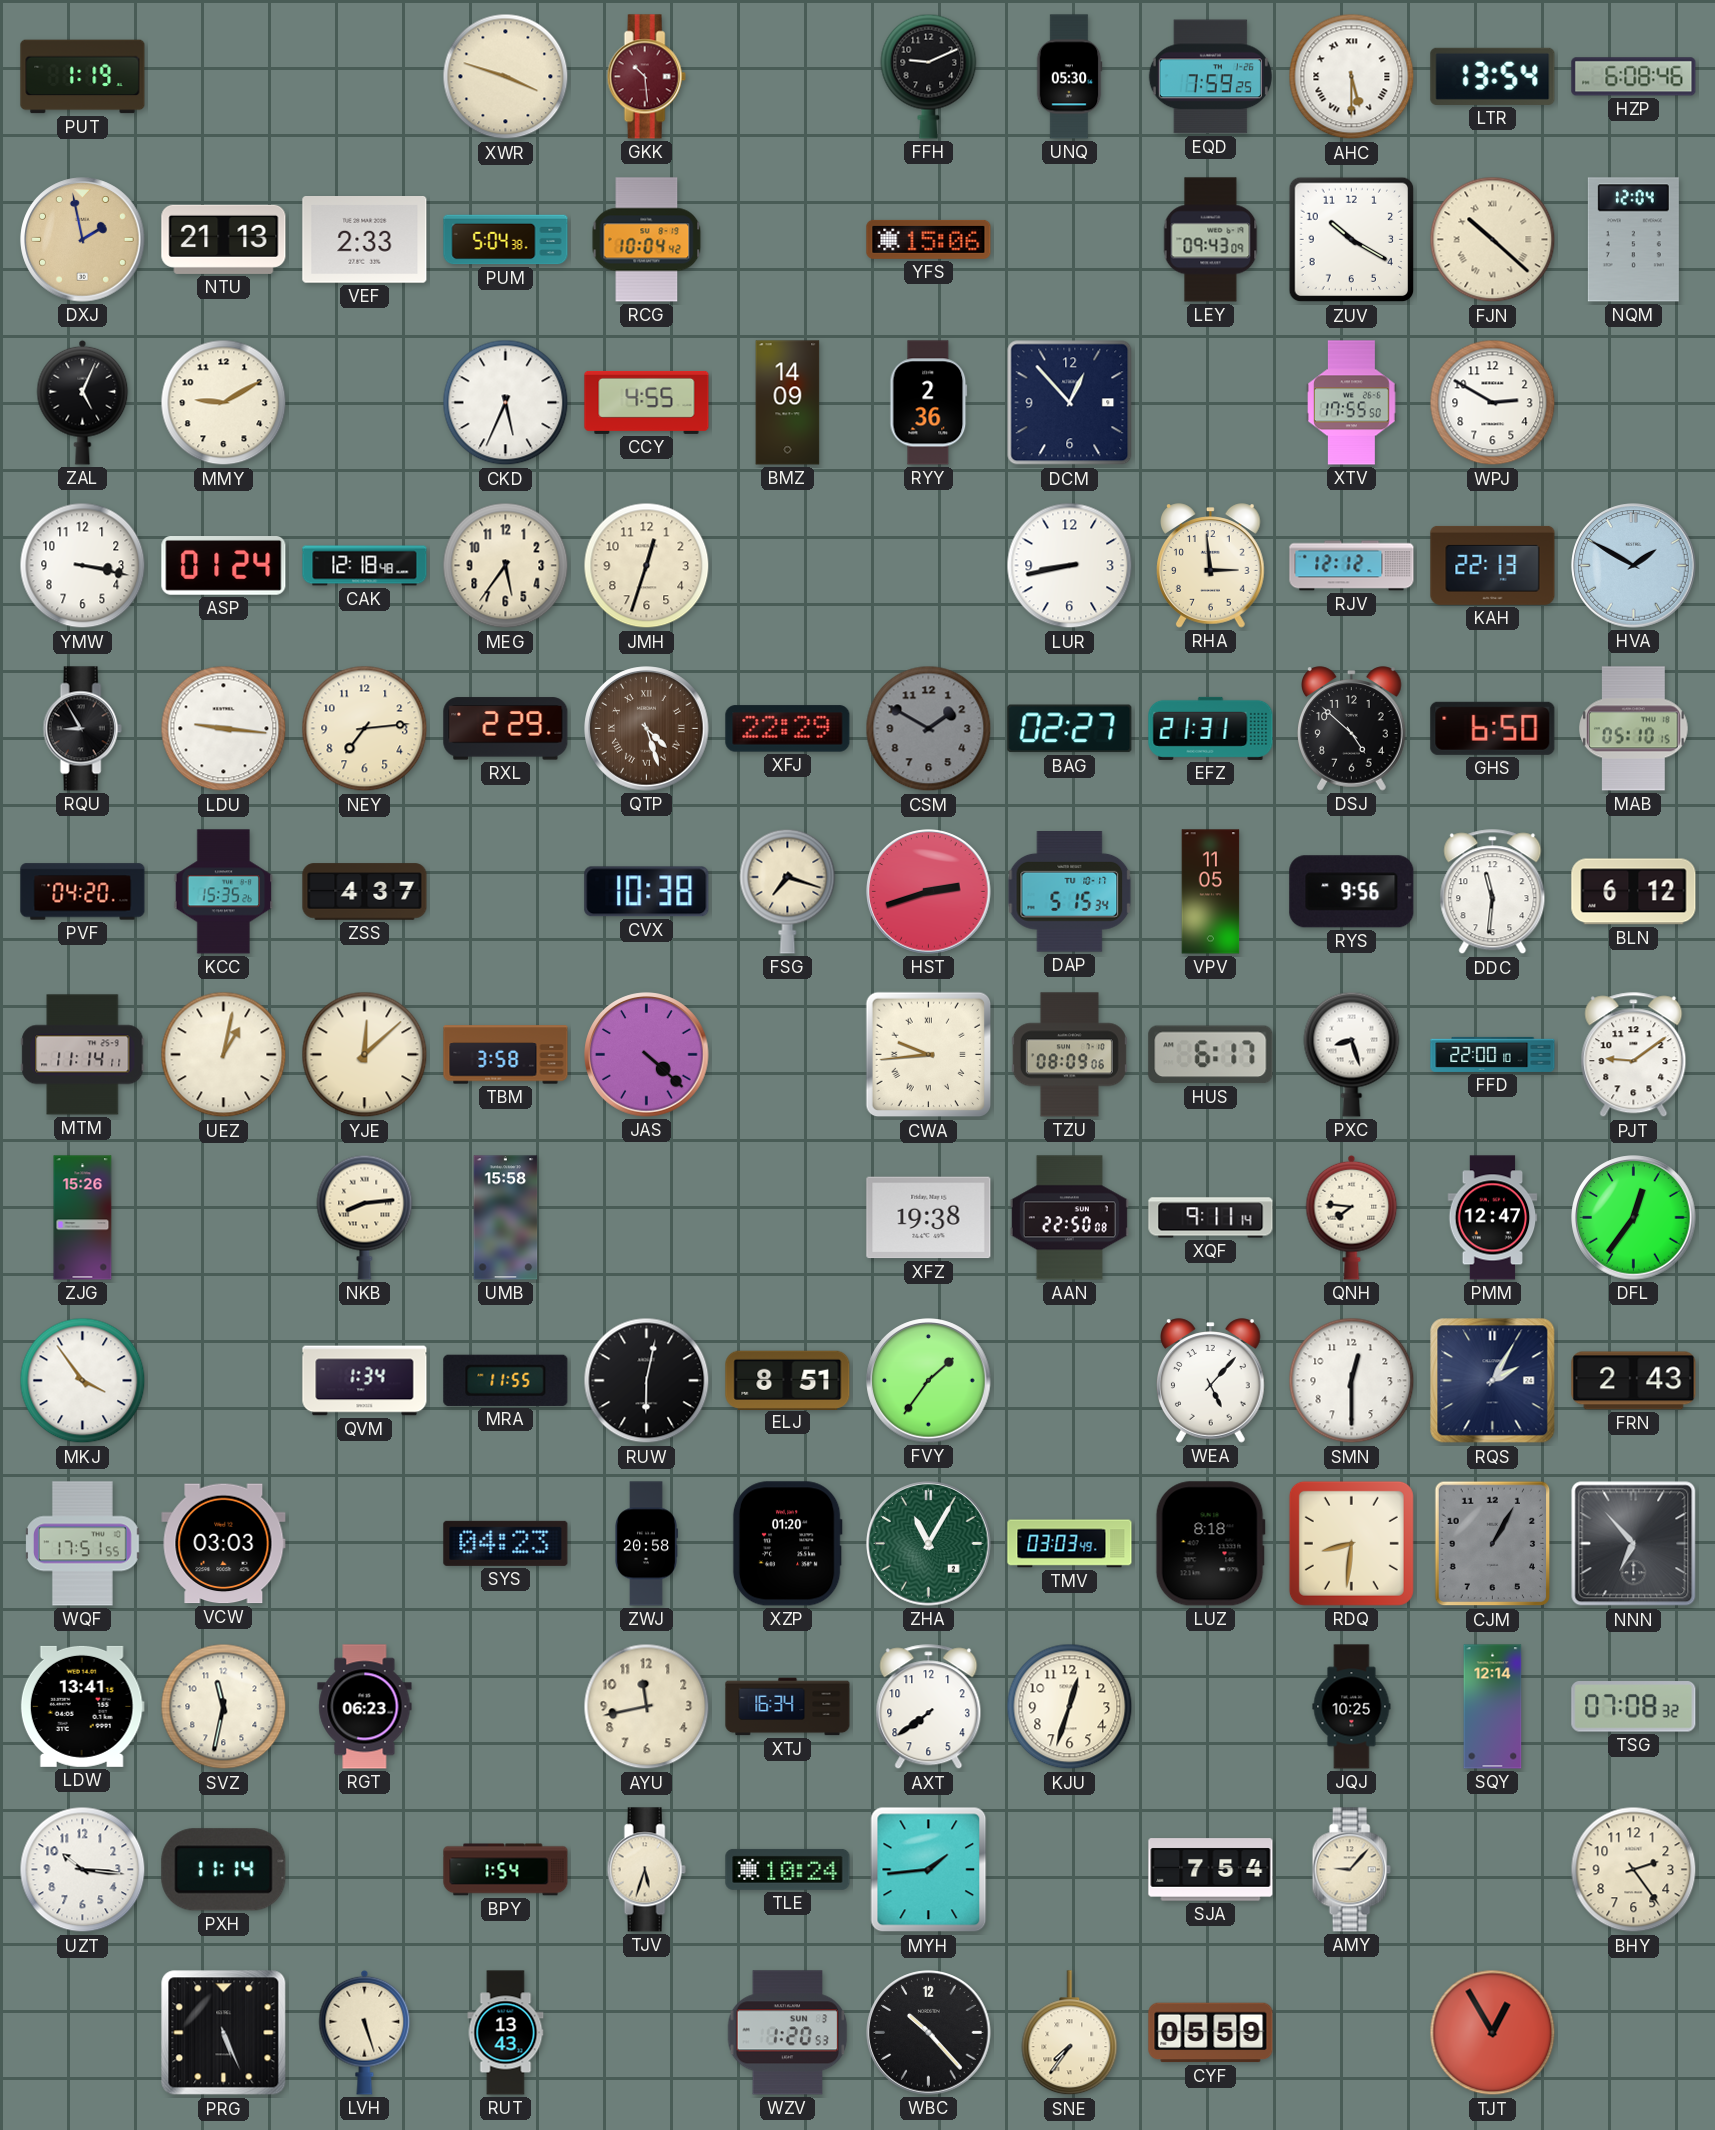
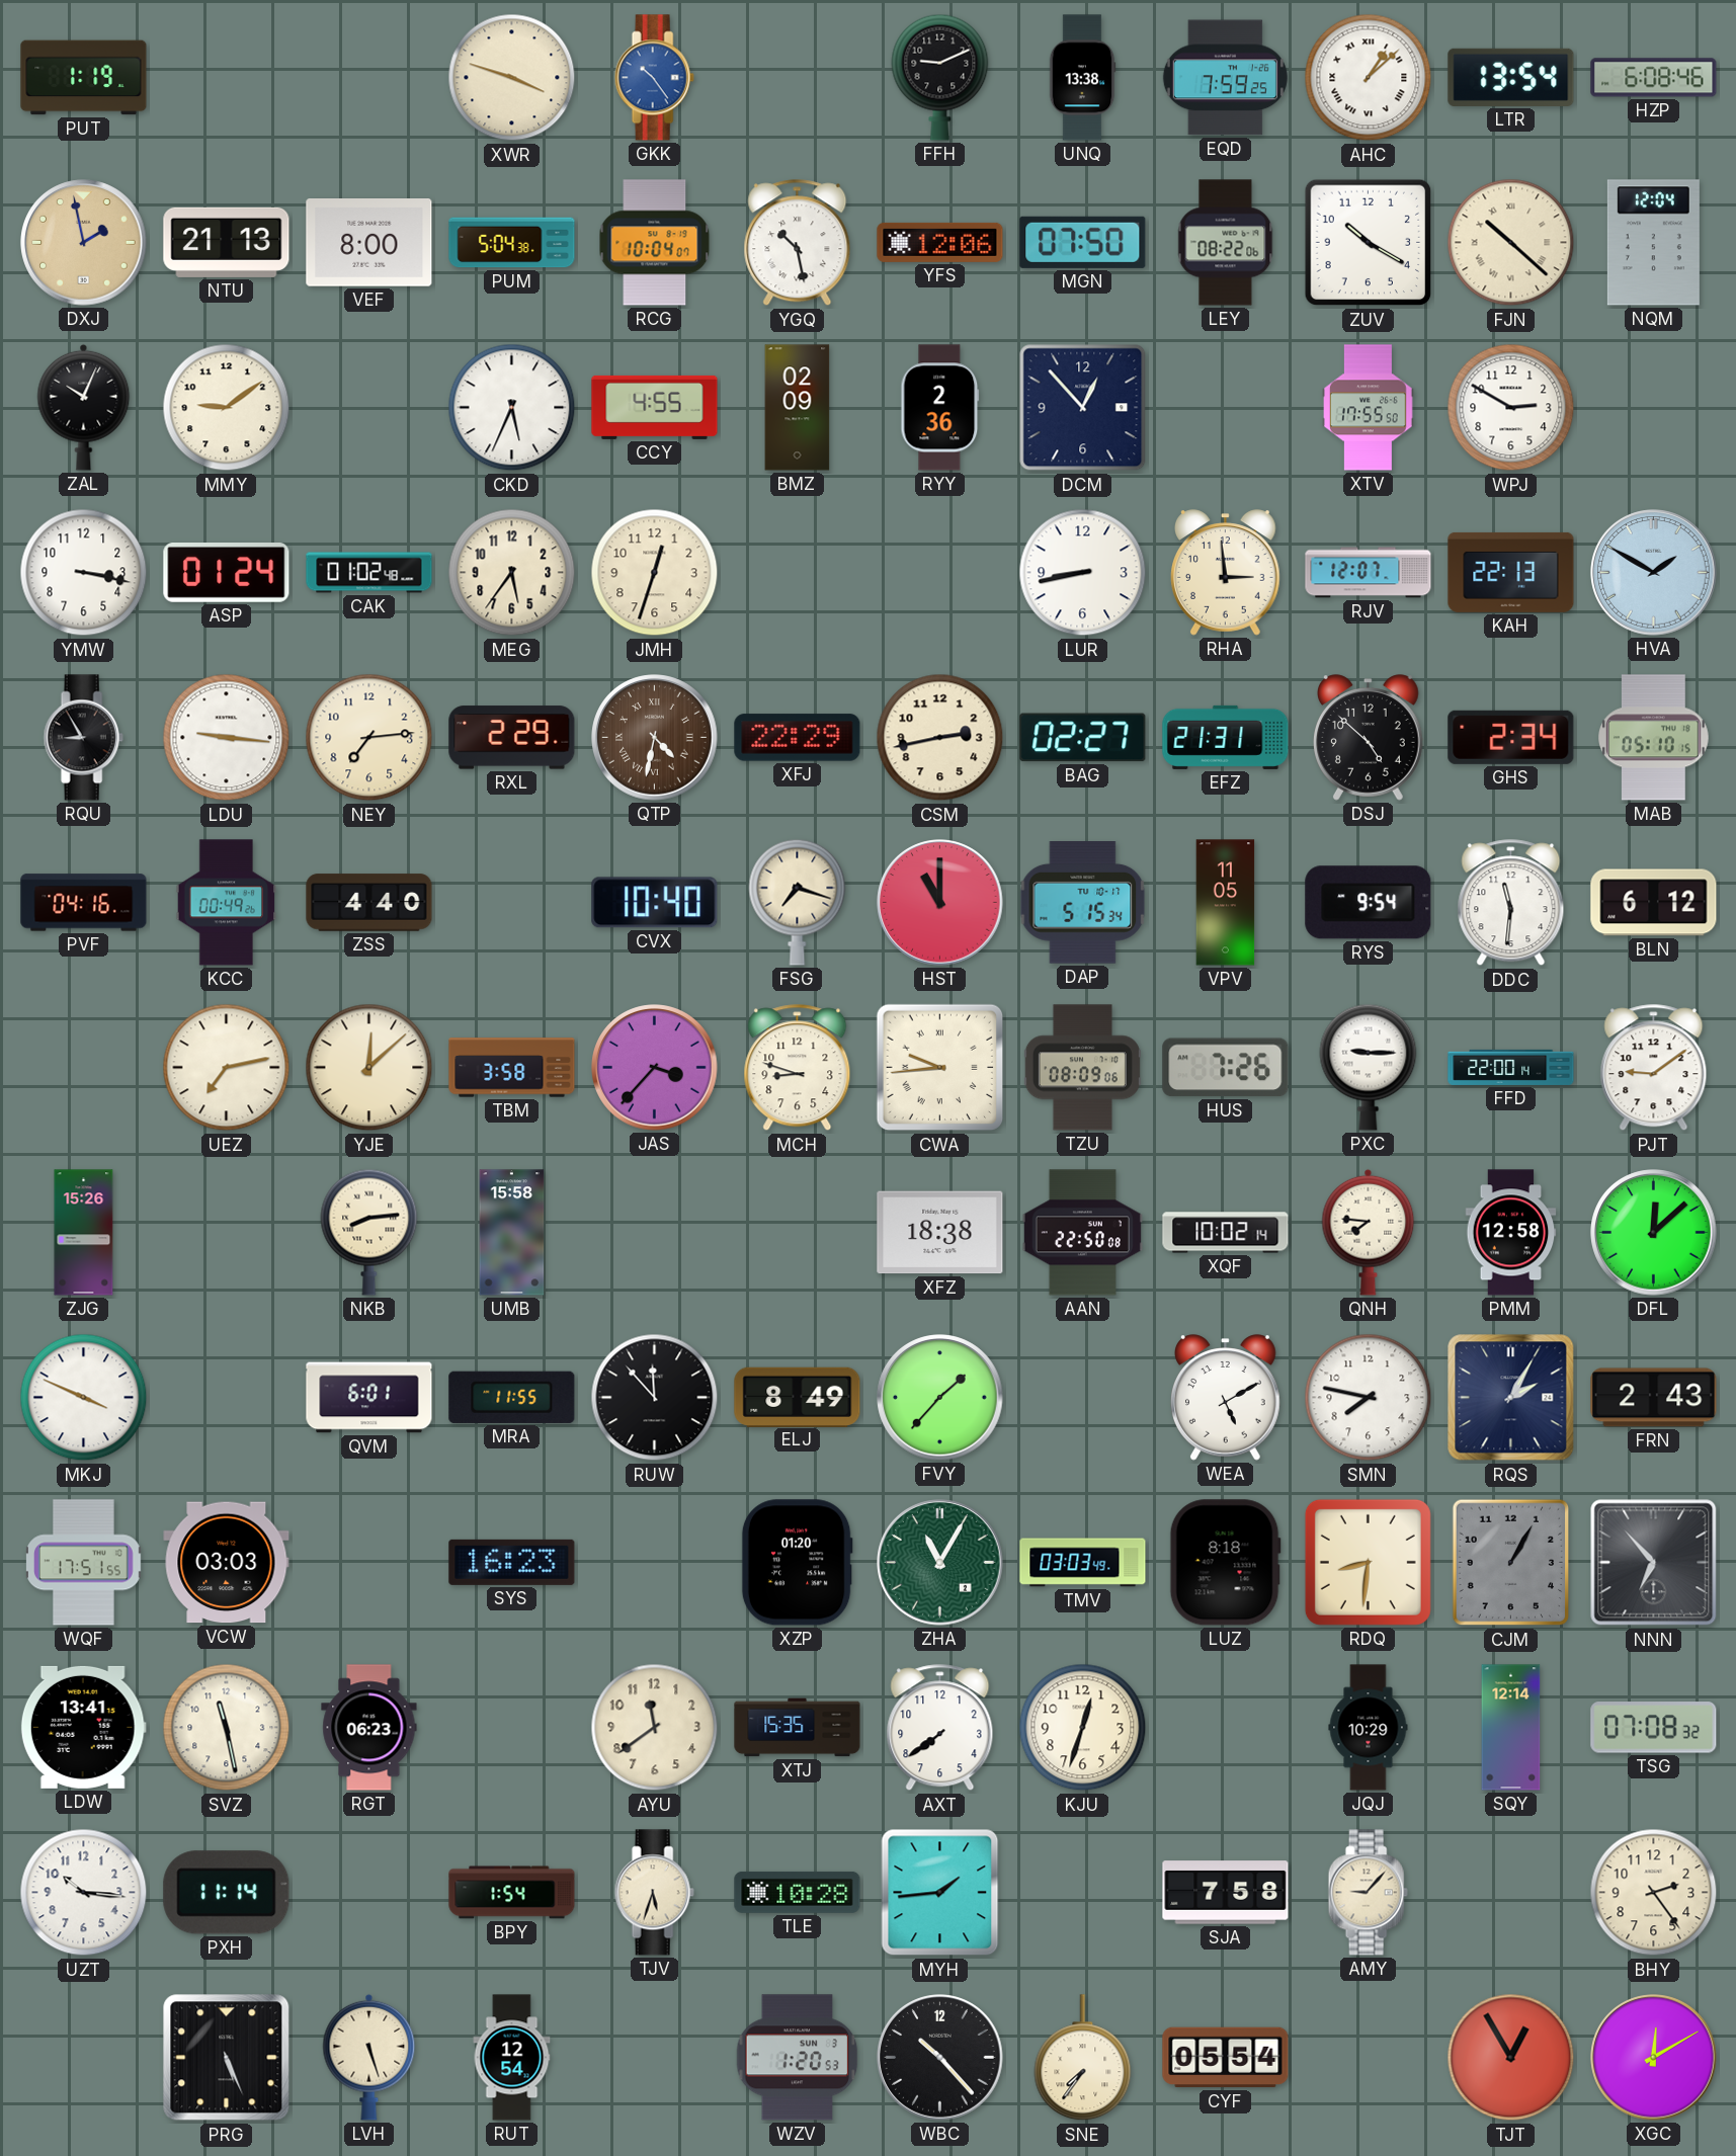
GKK: 10:29 -> 10:24 (654, 78)
GKK dial: burgundy -> blue (654, 78)
UNQ: 05:30 -> 13:38 (1082, 78)
AHC: 5:30 -> 1:08 (1369, 78)
VEF: 2:33 -> 8:00 (369, 243)
RCG: 10:04:42 -> 10:04:07 (655, 243)
YGQ: none -> 10:28 (798, 243)
YFS: 15:06 -> 12:06 (940, 242)
MGN: none -> 07:50 (1083, 242)
LEY: 09:43 -> 08:22 (1226, 243)
ZAL: 5:04 -> 10:04 (84, 407)
MMY: 9:10 -> 9:09 (227, 408)
BMZ: 14:09 -> 02:09 (798, 408)
CAK: 12:18 -> 01:02 (369, 573)
RJV: 12:12 -> 12:07 (1369, 573)
QTP: 4:27 -> 4:32 (655, 738)
CSM: 1:50 -> 2:43 (940, 738)
CSM dial: grey -> cream (940, 738)
GHS: 6:50 -> 2:34 (1511, 737)
PVF: 04:20 -> 04:16 (84, 903)
KCC: 15:35 -> 00:49 (227, 903)
ZSS: 4:37 -> 4:40 (369, 903)
CVX: 10:38 -> 10:40 (655, 903)
HST: 2:42 -> 11:00 (940, 903)
RYS: 9:56 -> 9:54 (1369, 903)
MTM: 11:14 -> none (83, 1055)
UEZ: 1:02 -> 7:13 (227, 1068)
JAS: 4:22 -> 3:37 (655, 1068)
MCH: none -> 8:48 (798, 1068)
HUS: 6:17 -> 7:26 (1226, 1068)
PXC: 8:27 -> 9:15 (1369, 1067)
FFD: 22:00:10 -> 22:00:14 (1511, 1067)
XFZ: 19:38 -> 18:38 (940, 1233)
XQF: 9:11 -> 10:02 (1226, 1233)
PMM: 12:47 -> 12:58 (1511, 1233)
DFL: 12:36 -> 12:08 (1654, 1233)
MKJ: 3:54 -> 3:49 (84, 1398)
QVM: 1:34 -> 6:01 (369, 1398)
RUW: 6:02 -> 11:53 (655, 1398)
ELJ: 8:51 -> 8:49 (798, 1397)
FVY: 1:36 -> 1:37 (940, 1398)
WEA: 5:07 -> 5:10 (1226, 1398)
SMN: 12:30 -> 7:47 (1369, 1398)
SYS: 04:23 -> 16:23 (512, 1562)
ZWJ: 20:58 -> none (647, 1544)
SVZ: 11:32 -> 11:28 (227, 1728)
AYU: 11:43 -> 11:39 (655, 1728)
XTJ: 16:34 -> 15:35 (798, 1728)
JQJ: 10:25 -> 10:29 (1369, 1728)
TLE: 10:24 -> 10:28 (798, 1892)
SJA: 7:54 -> 7:58 (1226, 1893)
RUT: 13:43 -> 12:54 (512, 2058)
CYF: 05:59 -> 05:54 (1226, 2058)
XGC: none -> 12:10 (1654, 2058)
